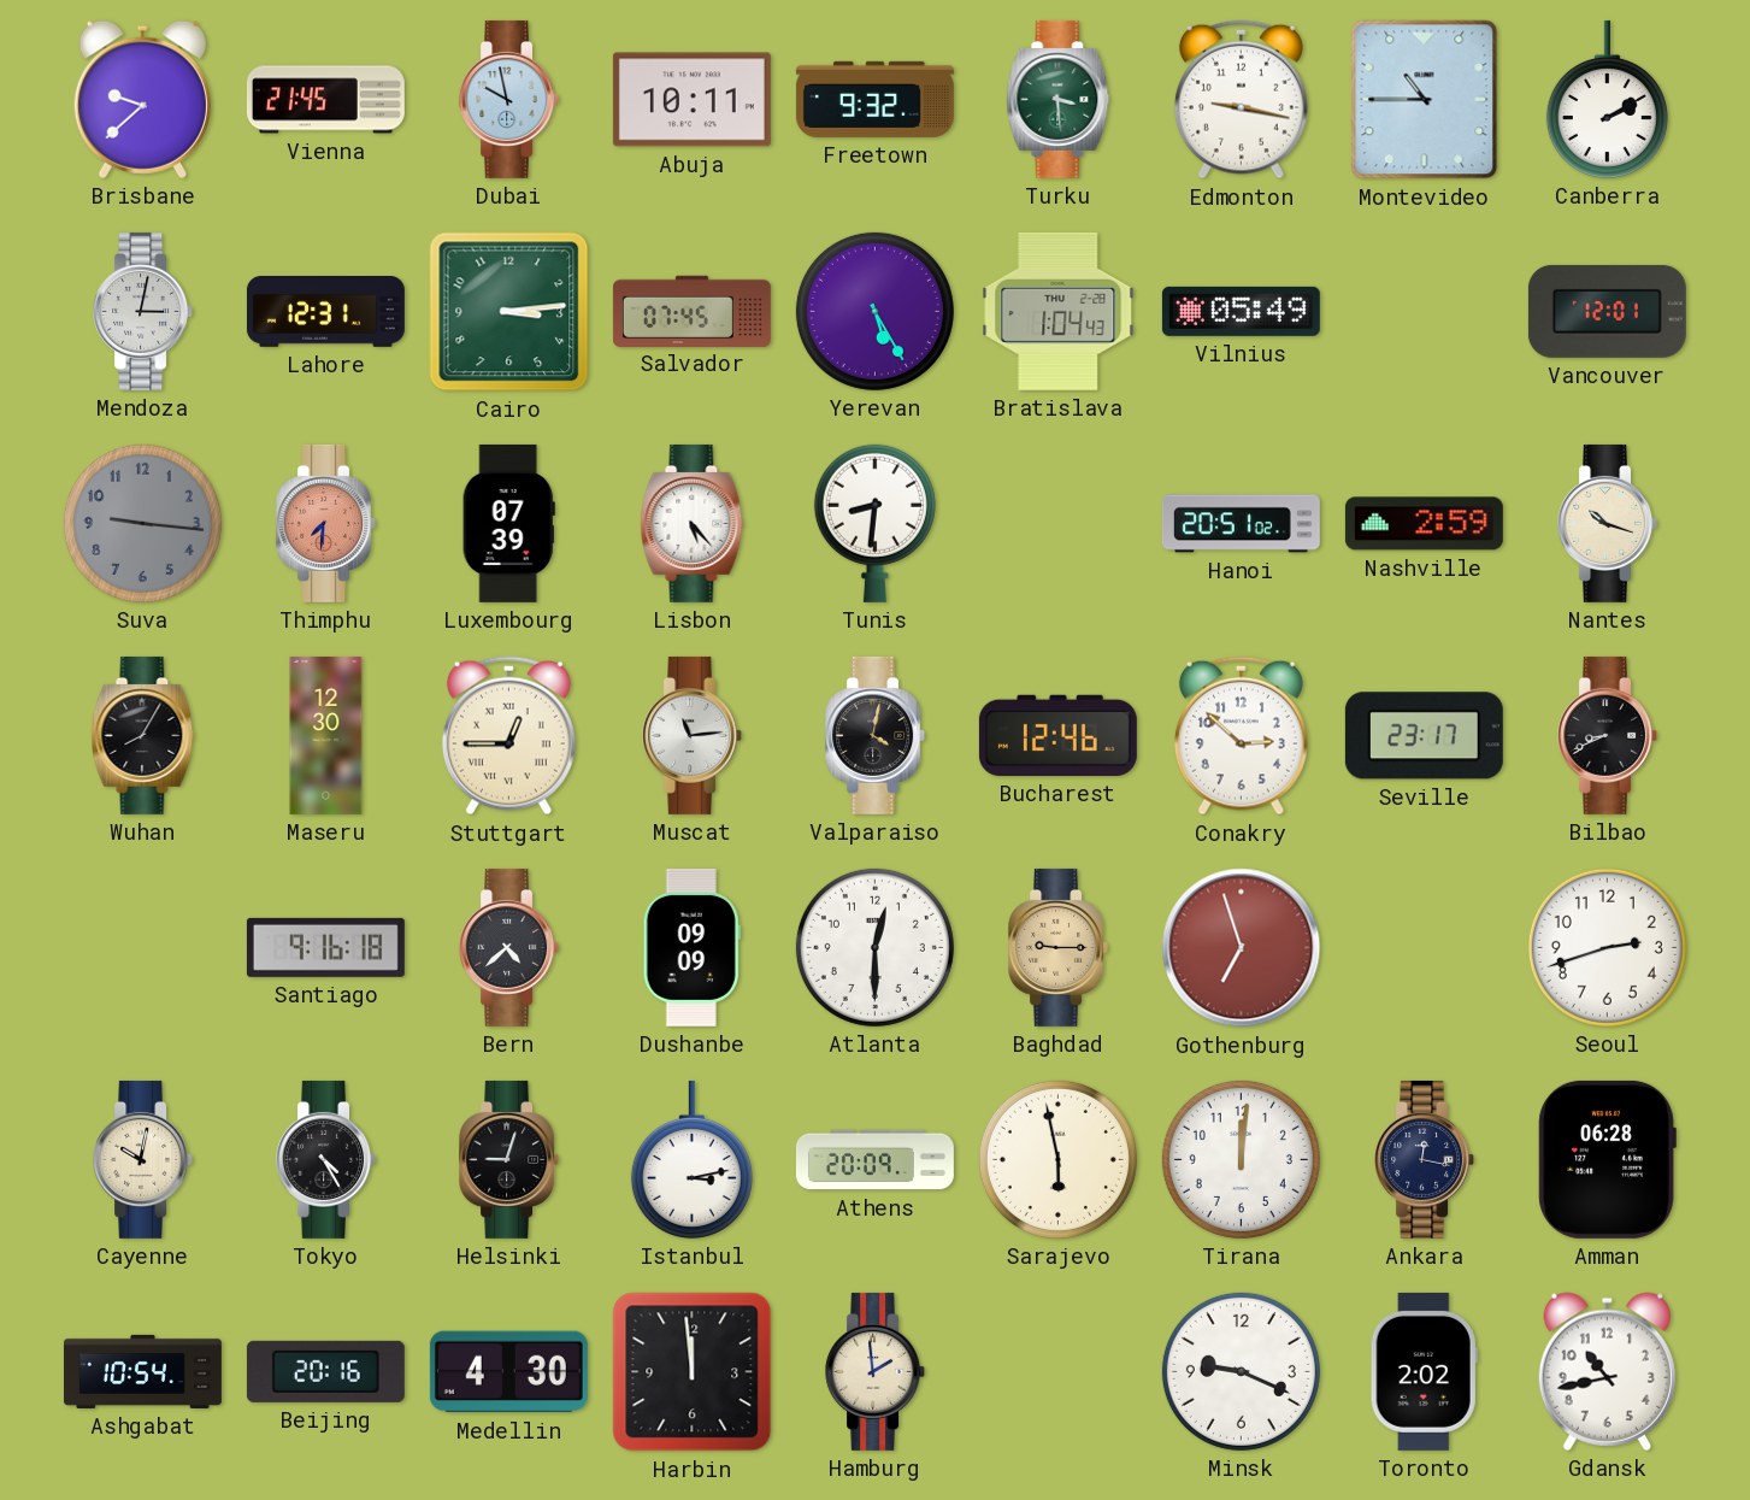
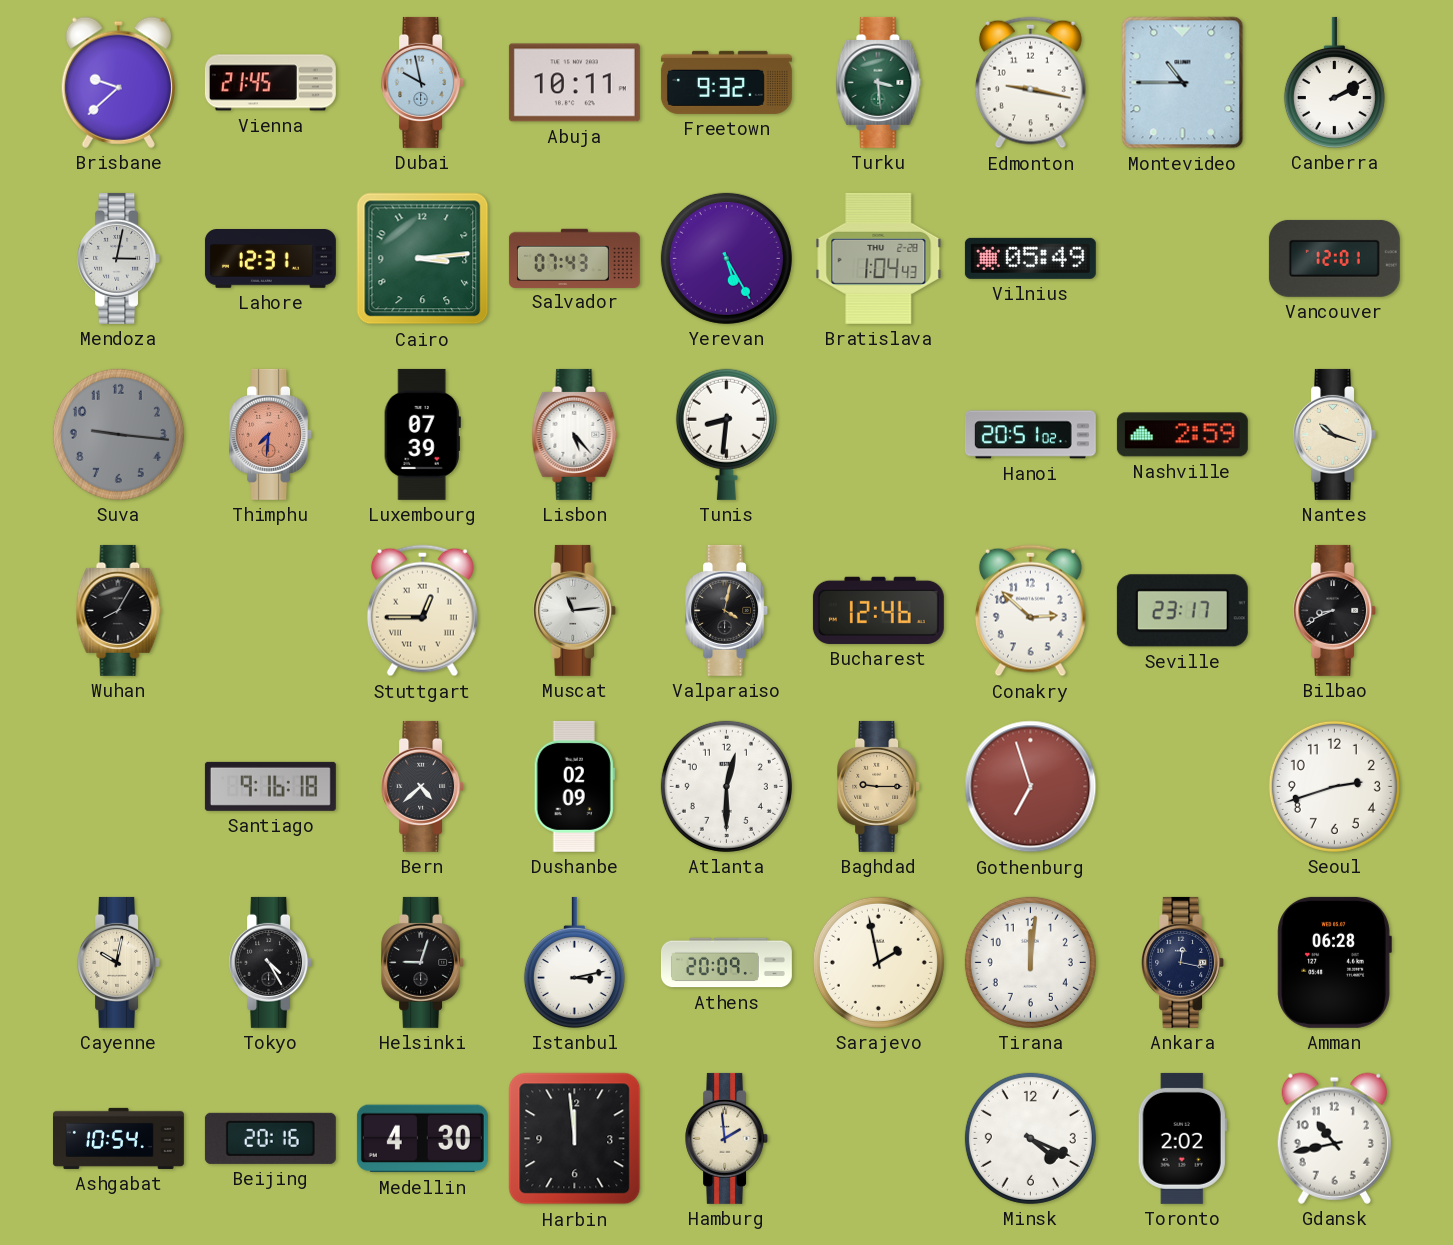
Salvador: 07:45 -> 07:43 (574, 258)
Maseru: 12:30 -> none (326, 735)
Dushanbe: 09:09 -> 02:09 (574, 786)
Sarajevo: 5:58 -> 1:58 (878, 962)
Minsk: 9:19 -> 4:19 (1030, 1138)
